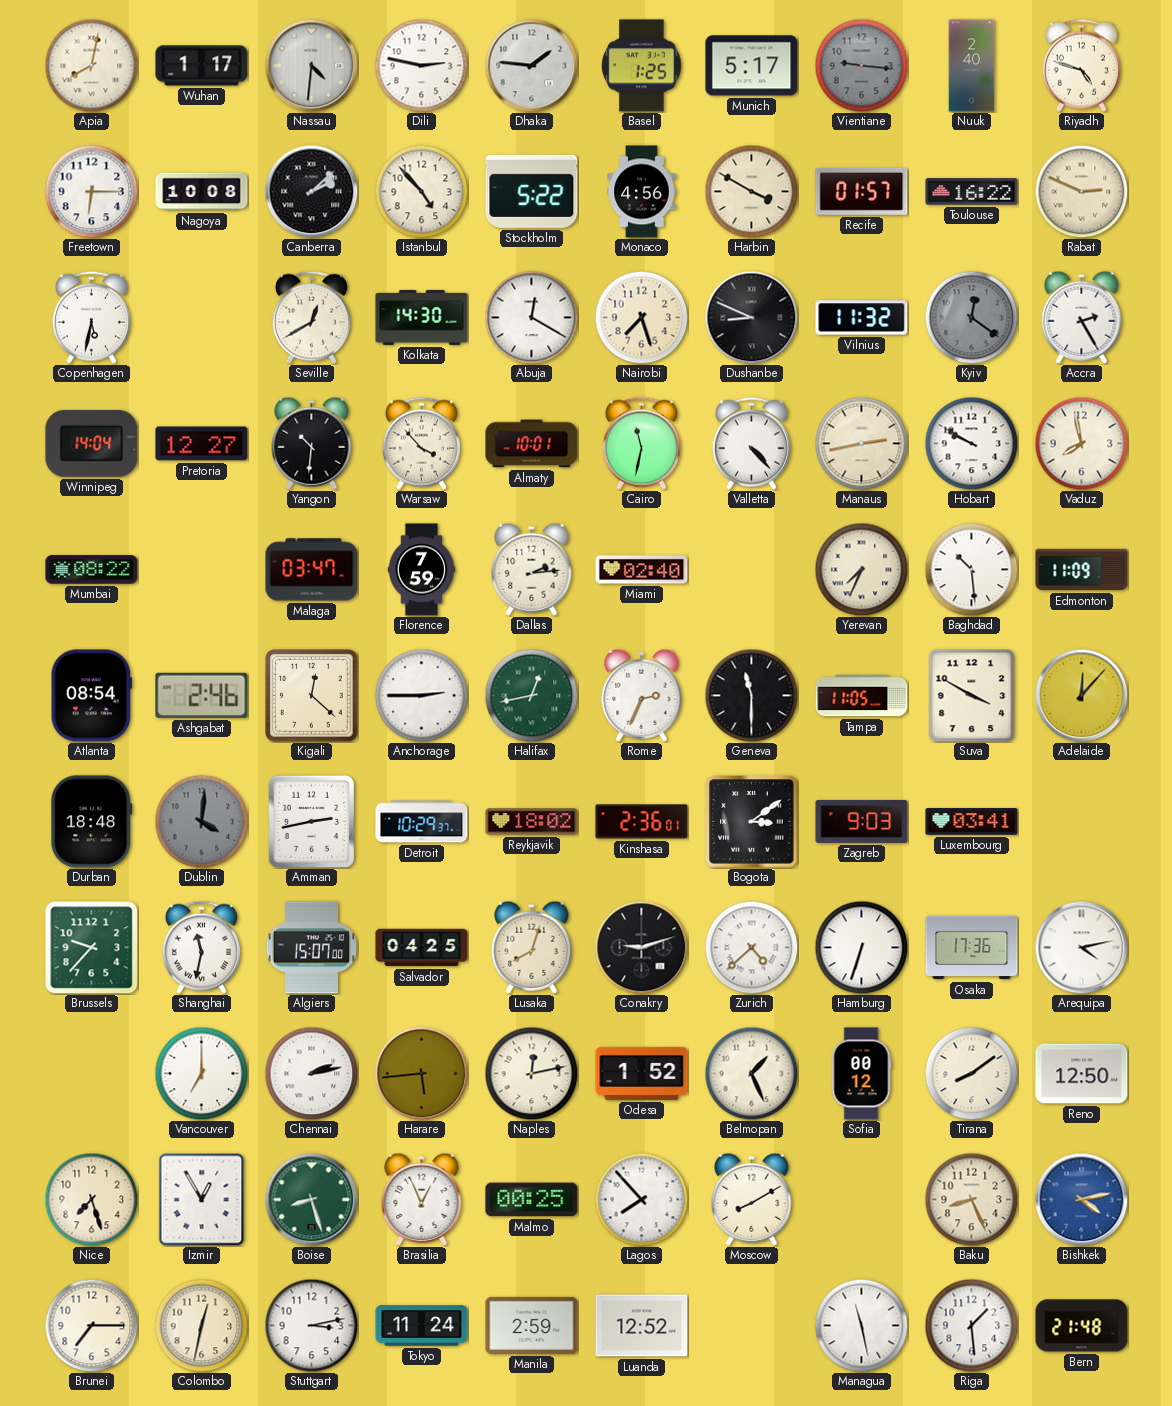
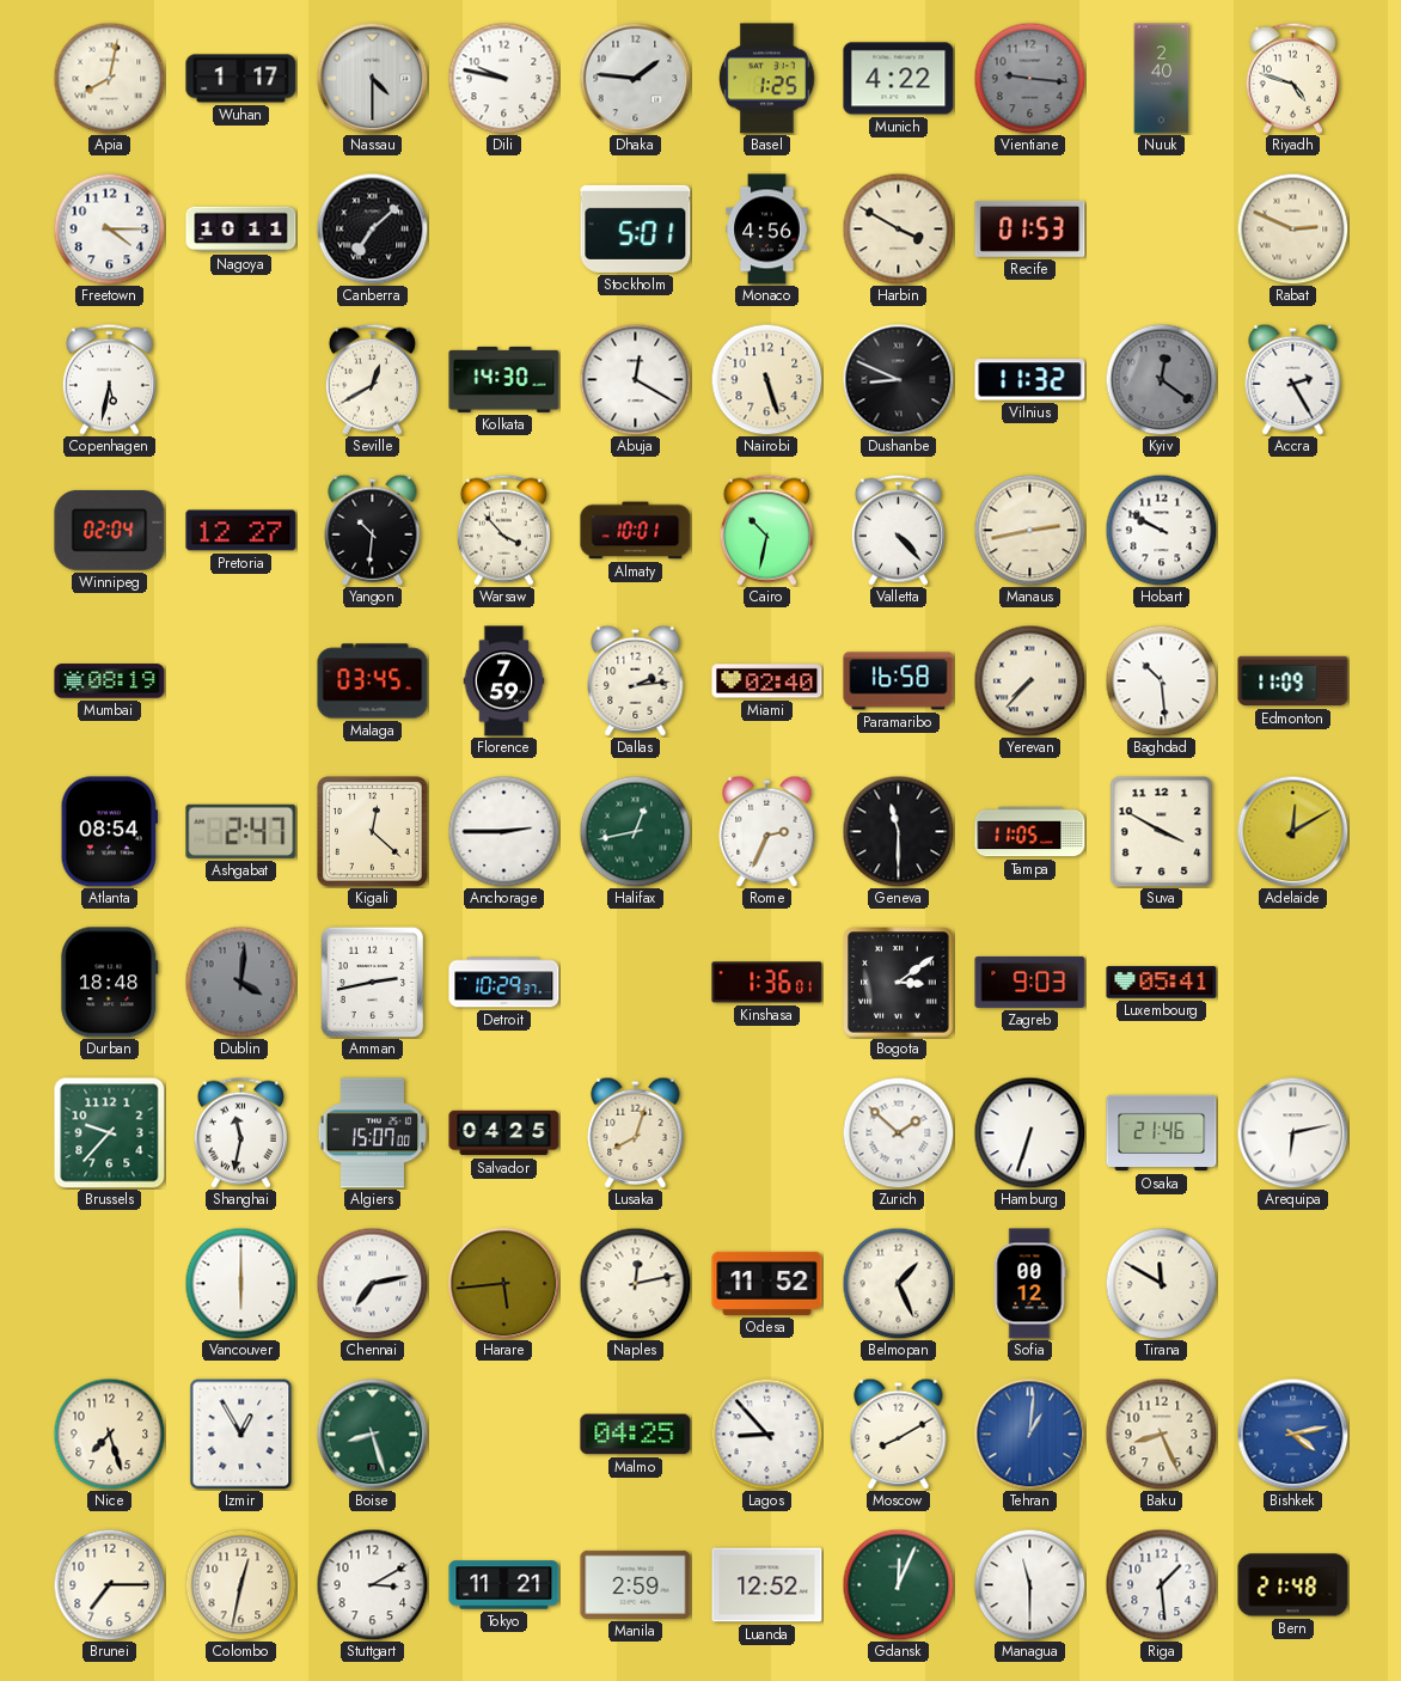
Nassau: 4:31 -> 4:30 (372, 78)
Dili: 2:47 -> 9:47 (503, 78)
Munich: 5:17 -> 4:22 (899, 79)
Freetown: 6:15 -> 4:15 (109, 228)
Nagoya: 10:08 -> 10:11 (241, 230)
Canberra: 2:08 -> 7:08 (372, 228)
Istanbul: 4:53 -> none (421, 191)
Stockholm: 5:22 -> 5:01 (636, 228)
Recife: 01:57 -> 01:53 (1030, 228)
Toulouse: 16:22 -> none (972, 192)
Nairobi: 7:27 -> 5:27 (766, 379)
Winnipeg: 14:04 -> 02:04 (110, 530)
Cairo: 11:32 -> 10:32 (766, 530)
Vaduz: 7:58 -> none (1081, 443)
Mumbai: 08:22 -> 08:19 (110, 681)
Malaga: 03:47 -> 03:45 (373, 681)
Paramaribo: none -> 16:58 (899, 681)
Yerevan: 7:34 -> 7:37 (1029, 680)
Ashgabat: 2:46 -> 2:47 (241, 831)
Adelaide: 12:07 -> 12:10 (1292, 831)
Reykjavik: 18:02 -> none (532, 822)
Kinshasa: 2:36 -> 1:36 (767, 983)
Luxembourg: 03:41 -> 05:41 (1162, 983)
Conakry: 9:12 -> none (641, 947)
Zurich: 4:38 -> 1:52 (898, 1132)
Osaka: 17:36 -> 21:46 (1162, 1133)
Arequipa: 4:13 -> 6:13 (1292, 1132)
Vancouver: 7:00 -> 6:00 (240, 1283)
Chennai: 2:13 -> 7:13 (372, 1283)
Odesa: 1:52 -> 11:52 (767, 1283)
Tirana: 8:09 -> 11:50 (1161, 1283)
Reno: 12:50 -> none (1082, 1074)
Brasilia: 12:56 -> none (422, 1199)
Malmo: 00:25 -> 04:25 (636, 1435)
Lagos: 7:53 -> 8:53 (766, 1434)
Tehran: none -> 1:01 (1029, 1434)
Stuttgart: 3:13 -> 3:10 (372, 1584)
Tokyo: 11:24 -> 11:21 (504, 1585)
Gdansk: none -> 12:04 (898, 1584)
Managua: 11:28 -> 11:30 (1029, 1584)
